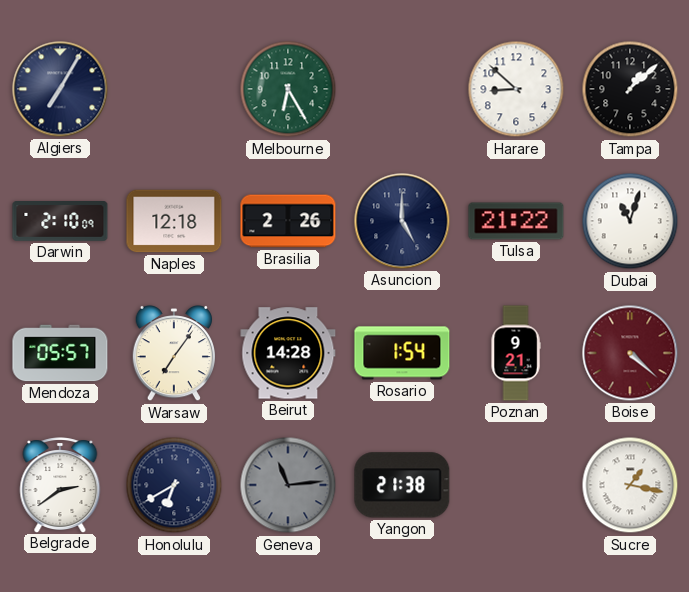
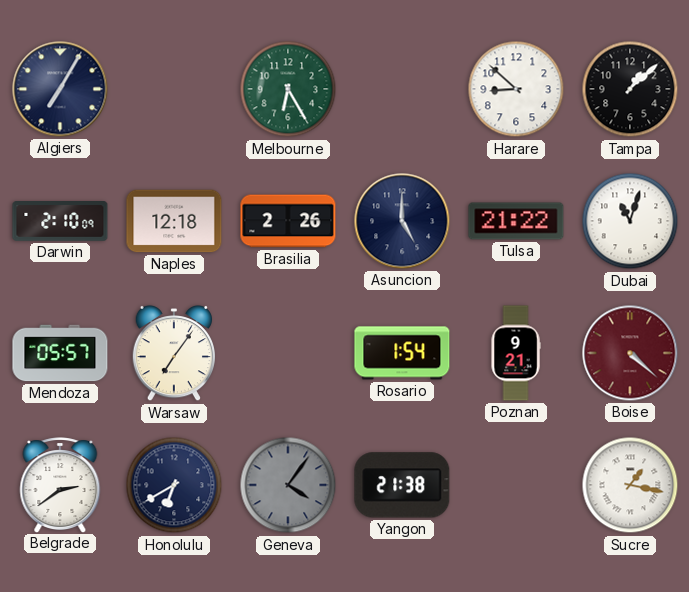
Beirut: 14:28 -> none (288, 353)
Geneva: 11:14 -> 4:06 (288, 485)
